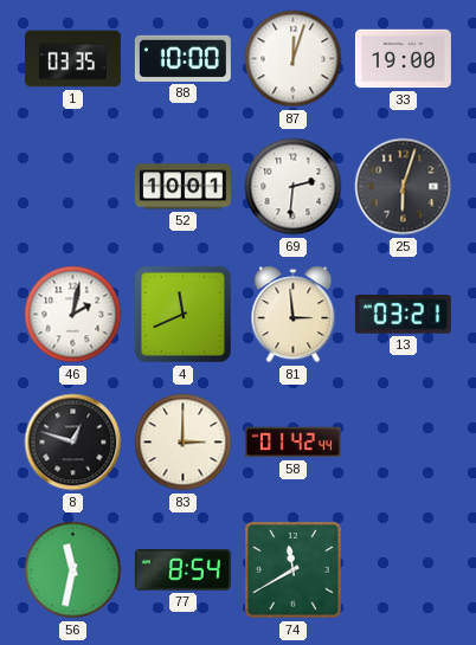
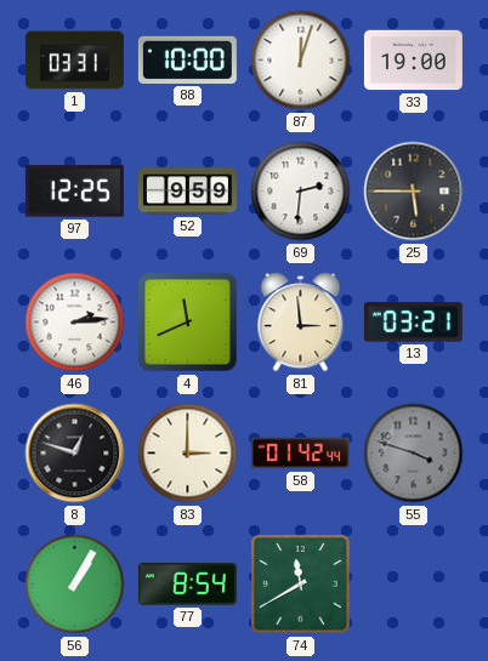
1: 03:35 -> 03:31 (74, 61)
97: none -> 12:25 (74, 192)
52: 10:01 -> 9:59 (187, 192)
25: 6:03 -> 5:45 (414, 192)
46: 2:02 -> 2:14 (75, 323)
55: none -> 3:48 (414, 454)
56: 11:32 -> 1:05 (75, 585)
